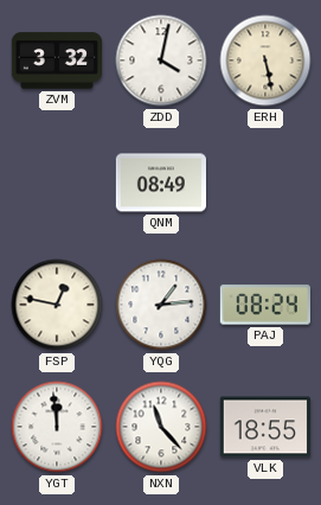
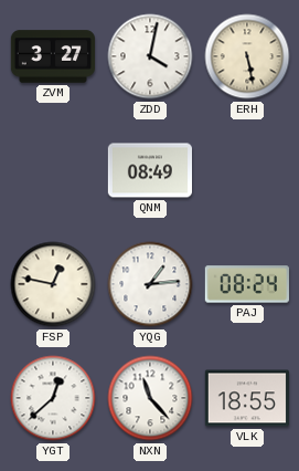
ZVM: 3:32 -> 3:27 (52, 56)
YGT: 11:59 -> 12:38 (53, 398)
